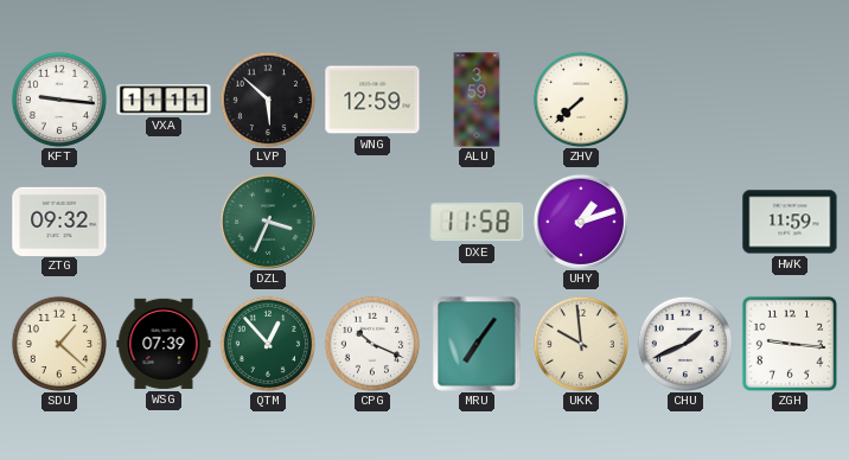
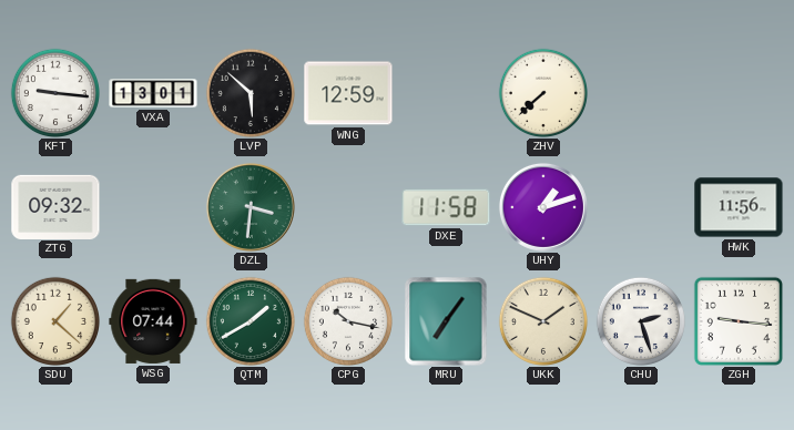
VXA: 11:11 -> 13:01 (153, 93)
ALU: 3:59 -> none (477, 100)
DZL: 3:34 -> 3:31 (251, 207)
HWK: 11:59 -> 11:56 (739, 207)
WSG: 07:39 -> 07:44 (153, 321)
QTM: 12:53 -> 1:40 (250, 320)
CPG: 10:19 -> 10:17 (347, 320)
UKK: 9:59 -> 1:49 (542, 320)
CHU: 1:41 -> 2:27 (640, 320)
